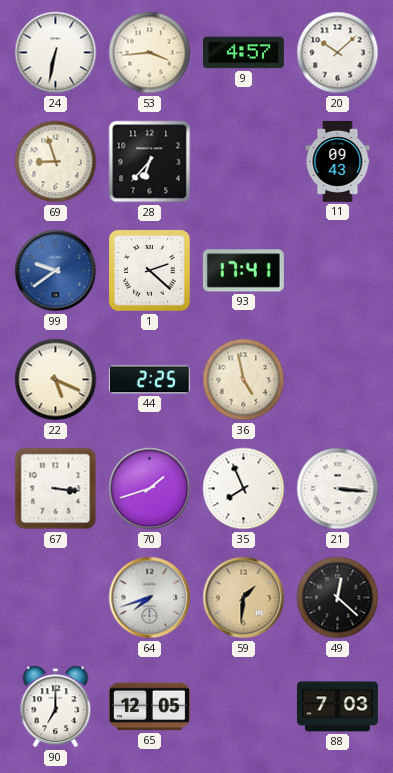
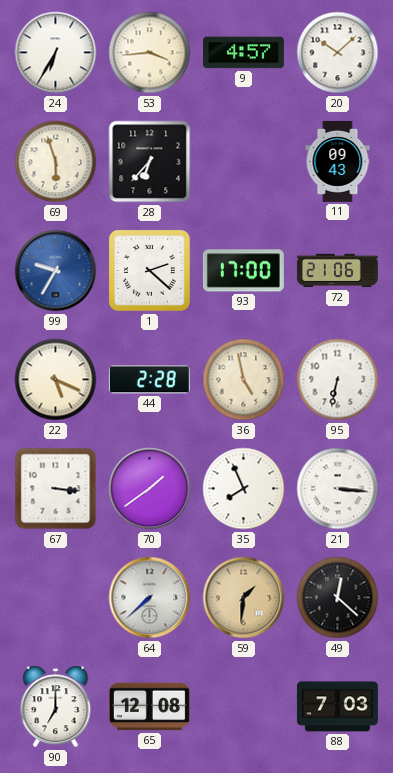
24: 6:32 -> 6:35 (56, 53)
69: 8:57 -> 5:57 (56, 162)
99: 9:39 -> 9:35 (56, 271)
93: 17:41 -> 17:00 (243, 271)
72: none -> 21:06 (337, 271)
44: 2:25 -> 2:28 (149, 380)
95: none -> 6:32 (338, 380)
70: 1:42 -> 1:39 (150, 489)
64: 7:42 -> 7:38 (150, 598)
65: 12:05 -> 12:08 (149, 707)
